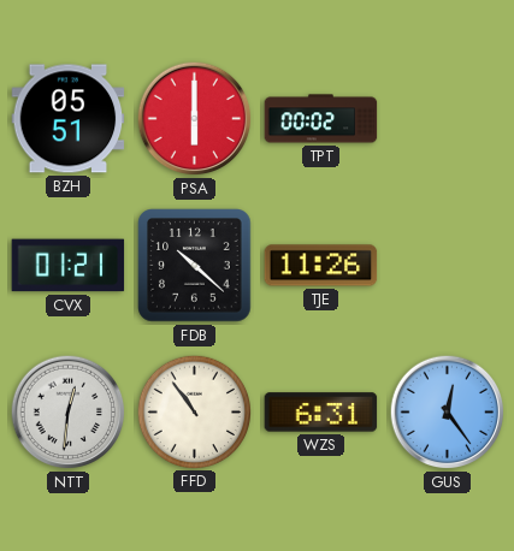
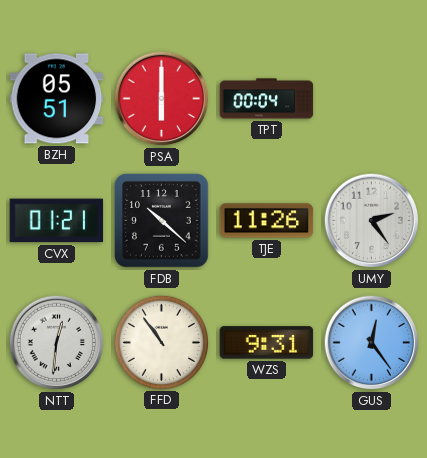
TPT: 00:02 -> 00:04 (267, 99)
UMY: none -> 2:24 (372, 221)
WZS: 6:31 -> 9:31 (267, 343)
